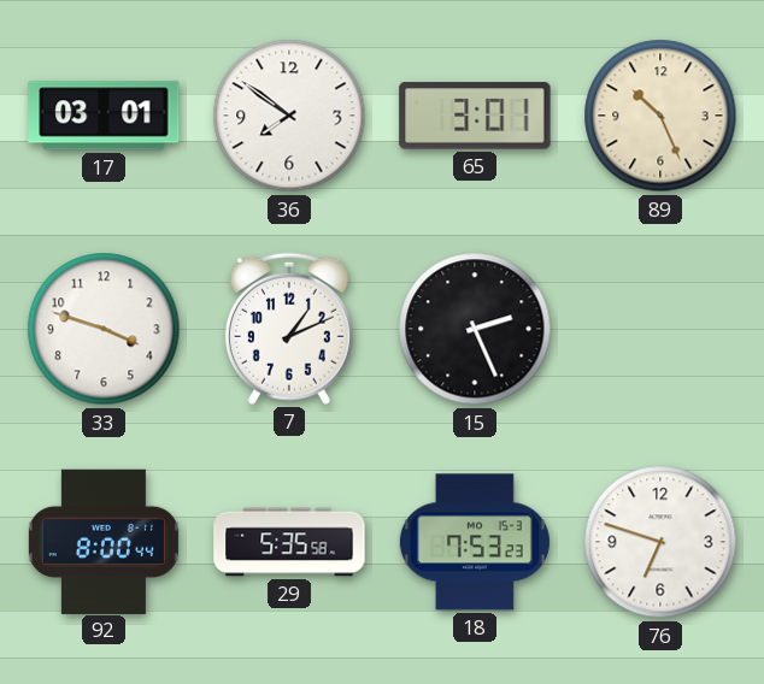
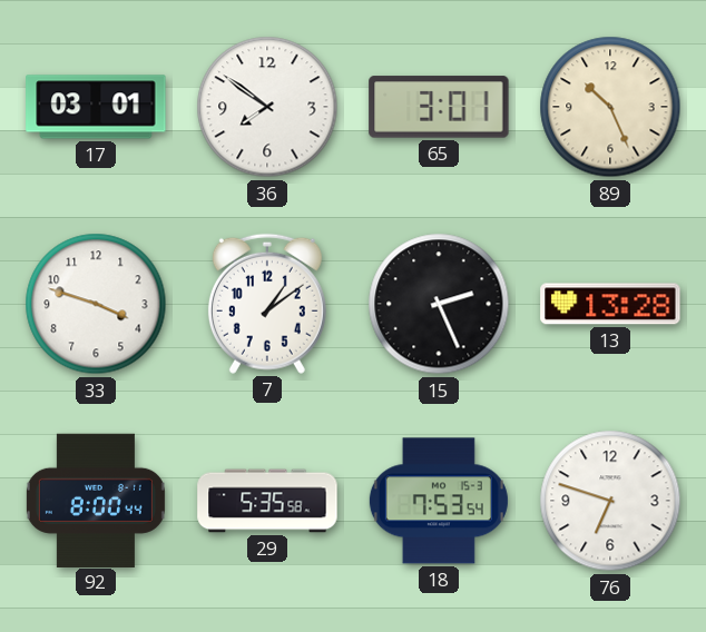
7: 1:11 -> 1:09 (267, 304)
13: none -> 13:28 (610, 304)
18: 7:53:23 -> 7:53:54 (439, 501)
